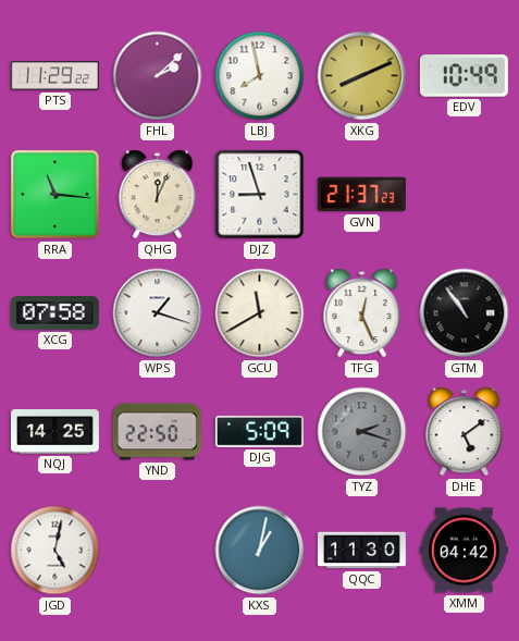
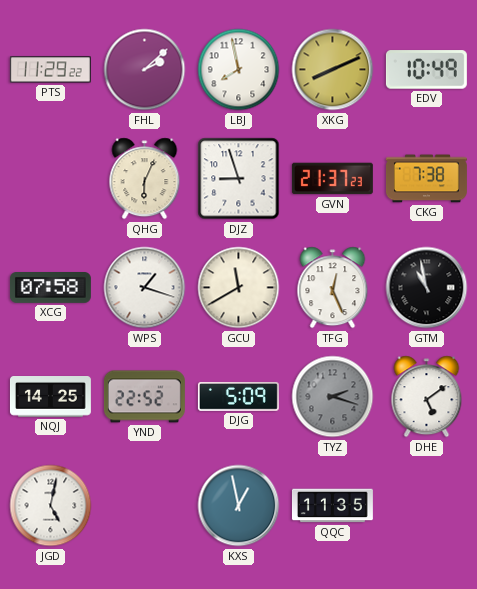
RRA: 11:16 -> none (55, 195)
QHG: 12:04 -> 6:04 (145, 179)
CKG: none -> 7:38 (426, 179)
GTM: 10:54 -> 10:58 (427, 288)
YND: 22:50 -> 22:52 (144, 397)
KXS: 1:02 -> 12:58 (239, 506)
QQC: 11:30 -> 11:35 (332, 506)
XMM: 04:42 -> none (464, 551)
